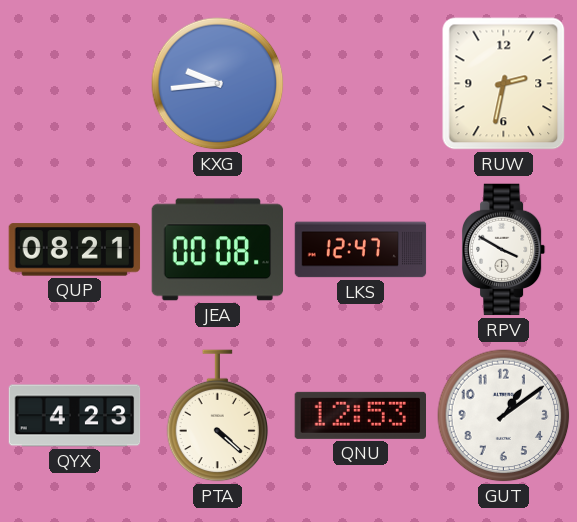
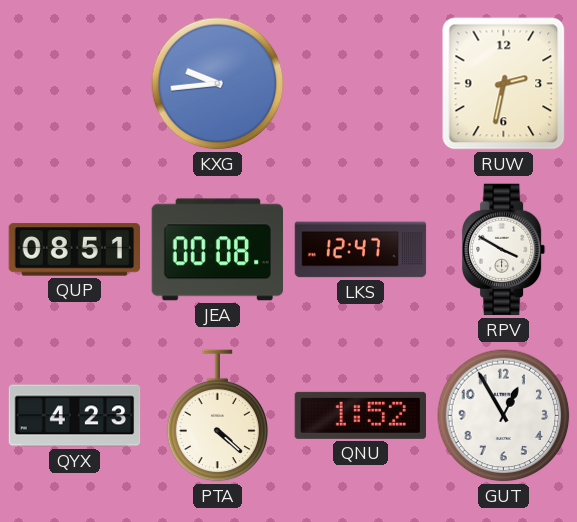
QUP: 08:21 -> 08:51 (75, 250)
QNU: 12:53 -> 1:52 (360, 415)
GUT: 1:09 -> 12:55 (504, 416)
